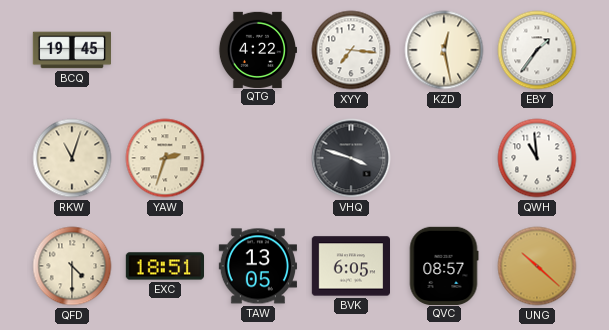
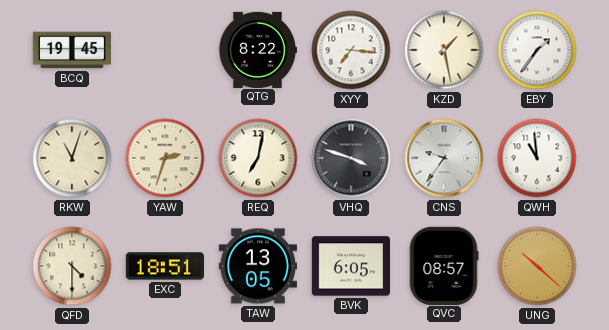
QTG: 4:22 -> 8:22 (257, 49)
KZD: 12:28 -> 1:28 (444, 50)
REQ: none -> 7:02 (258, 158)
CNS: none -> 9:36 (444, 158)
